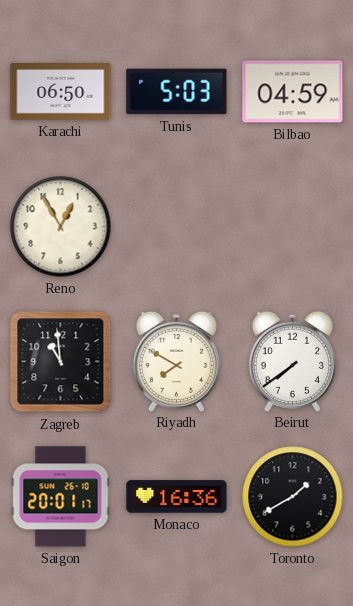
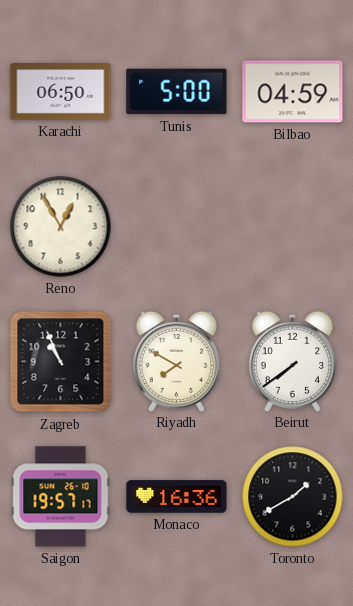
Tunis: 5:03 -> 5:00 (177, 92)
Zagreb: 10:59 -> 10:56 (61, 362)
Saigon: 20:01 -> 19:57 (61, 497)
